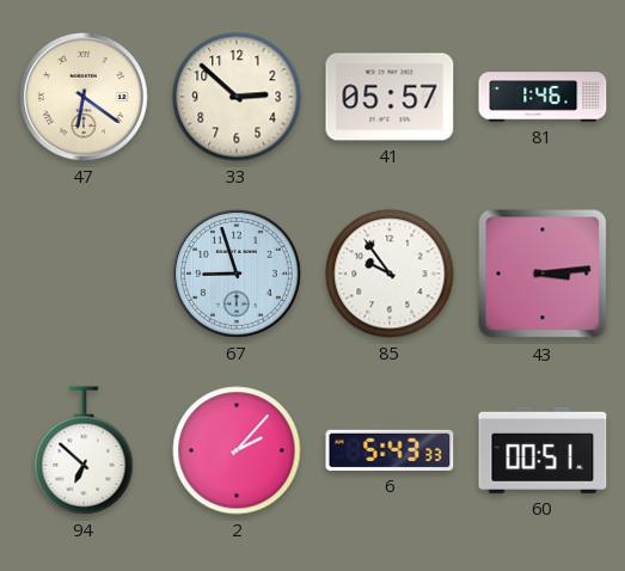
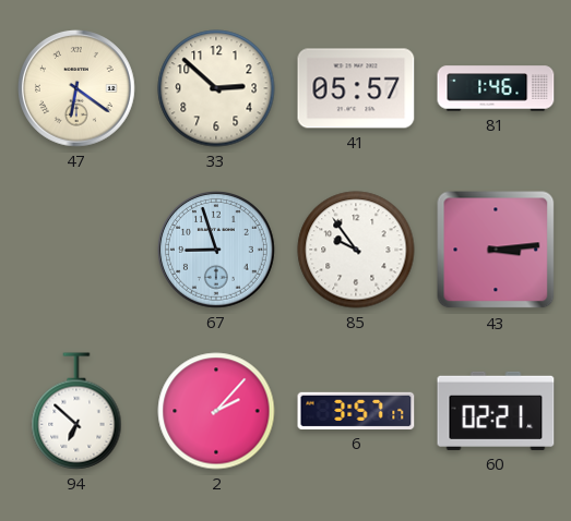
6: 5:43 -> 3:57 (356, 411)
60: 00:51 -> 02:21 (496, 411)
